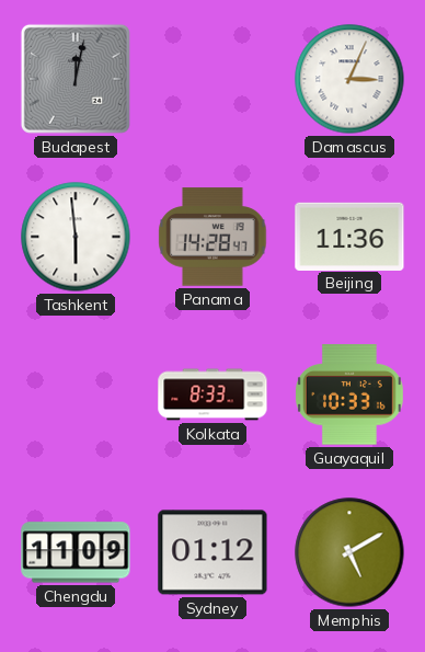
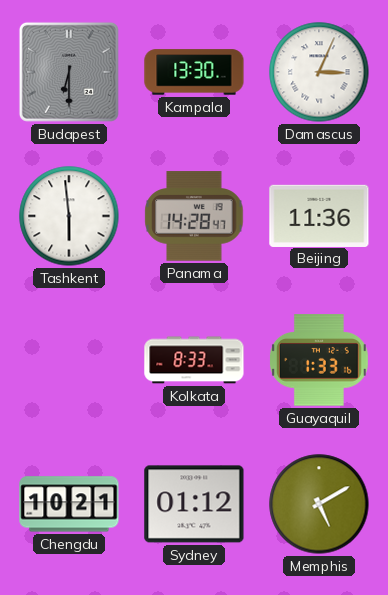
Budapest: 12:02 -> 6:30 (69, 72)
Kampala: none -> 13:30 (194, 72)
Guayaquil: 10:33 -> 1:33 (319, 360)
Chengdu: 11:09 -> 10:21 (69, 504)
